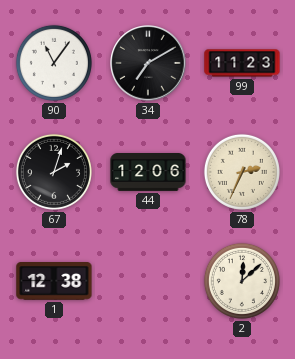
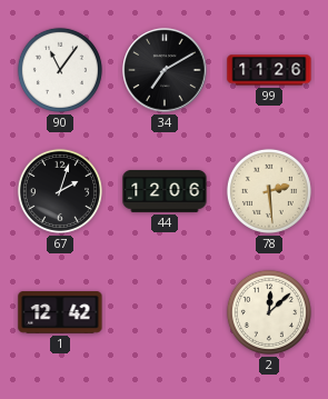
99: 11:23 -> 11:26 (269, 70)
78: 2:34 -> 2:29 (269, 191)
1: 12:38 -> 12:42 (60, 312)
